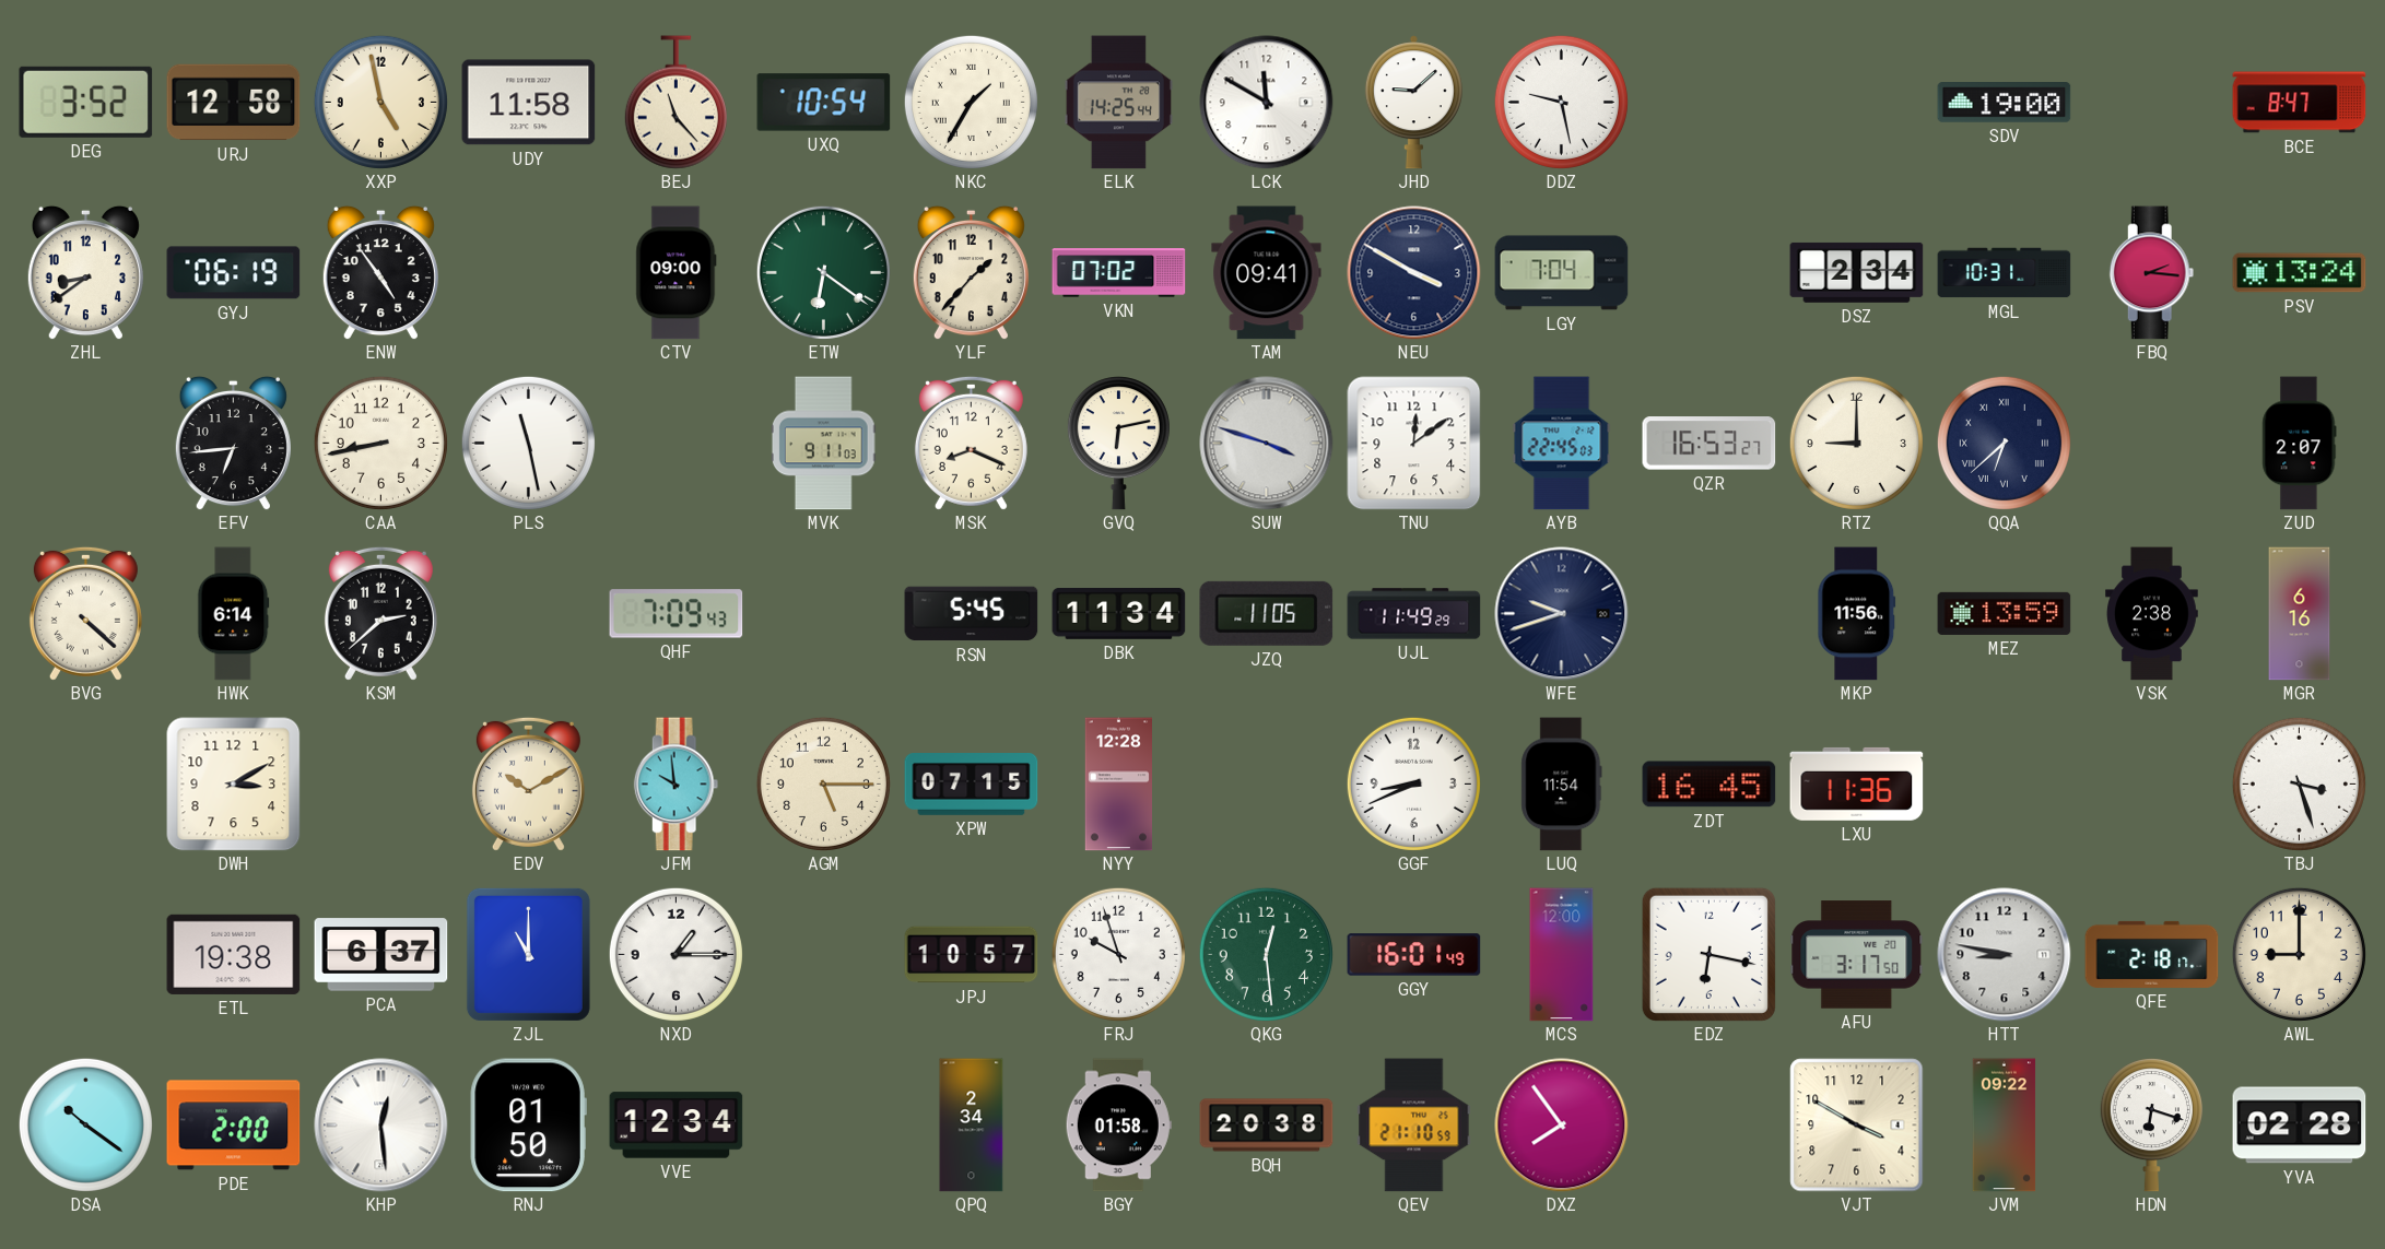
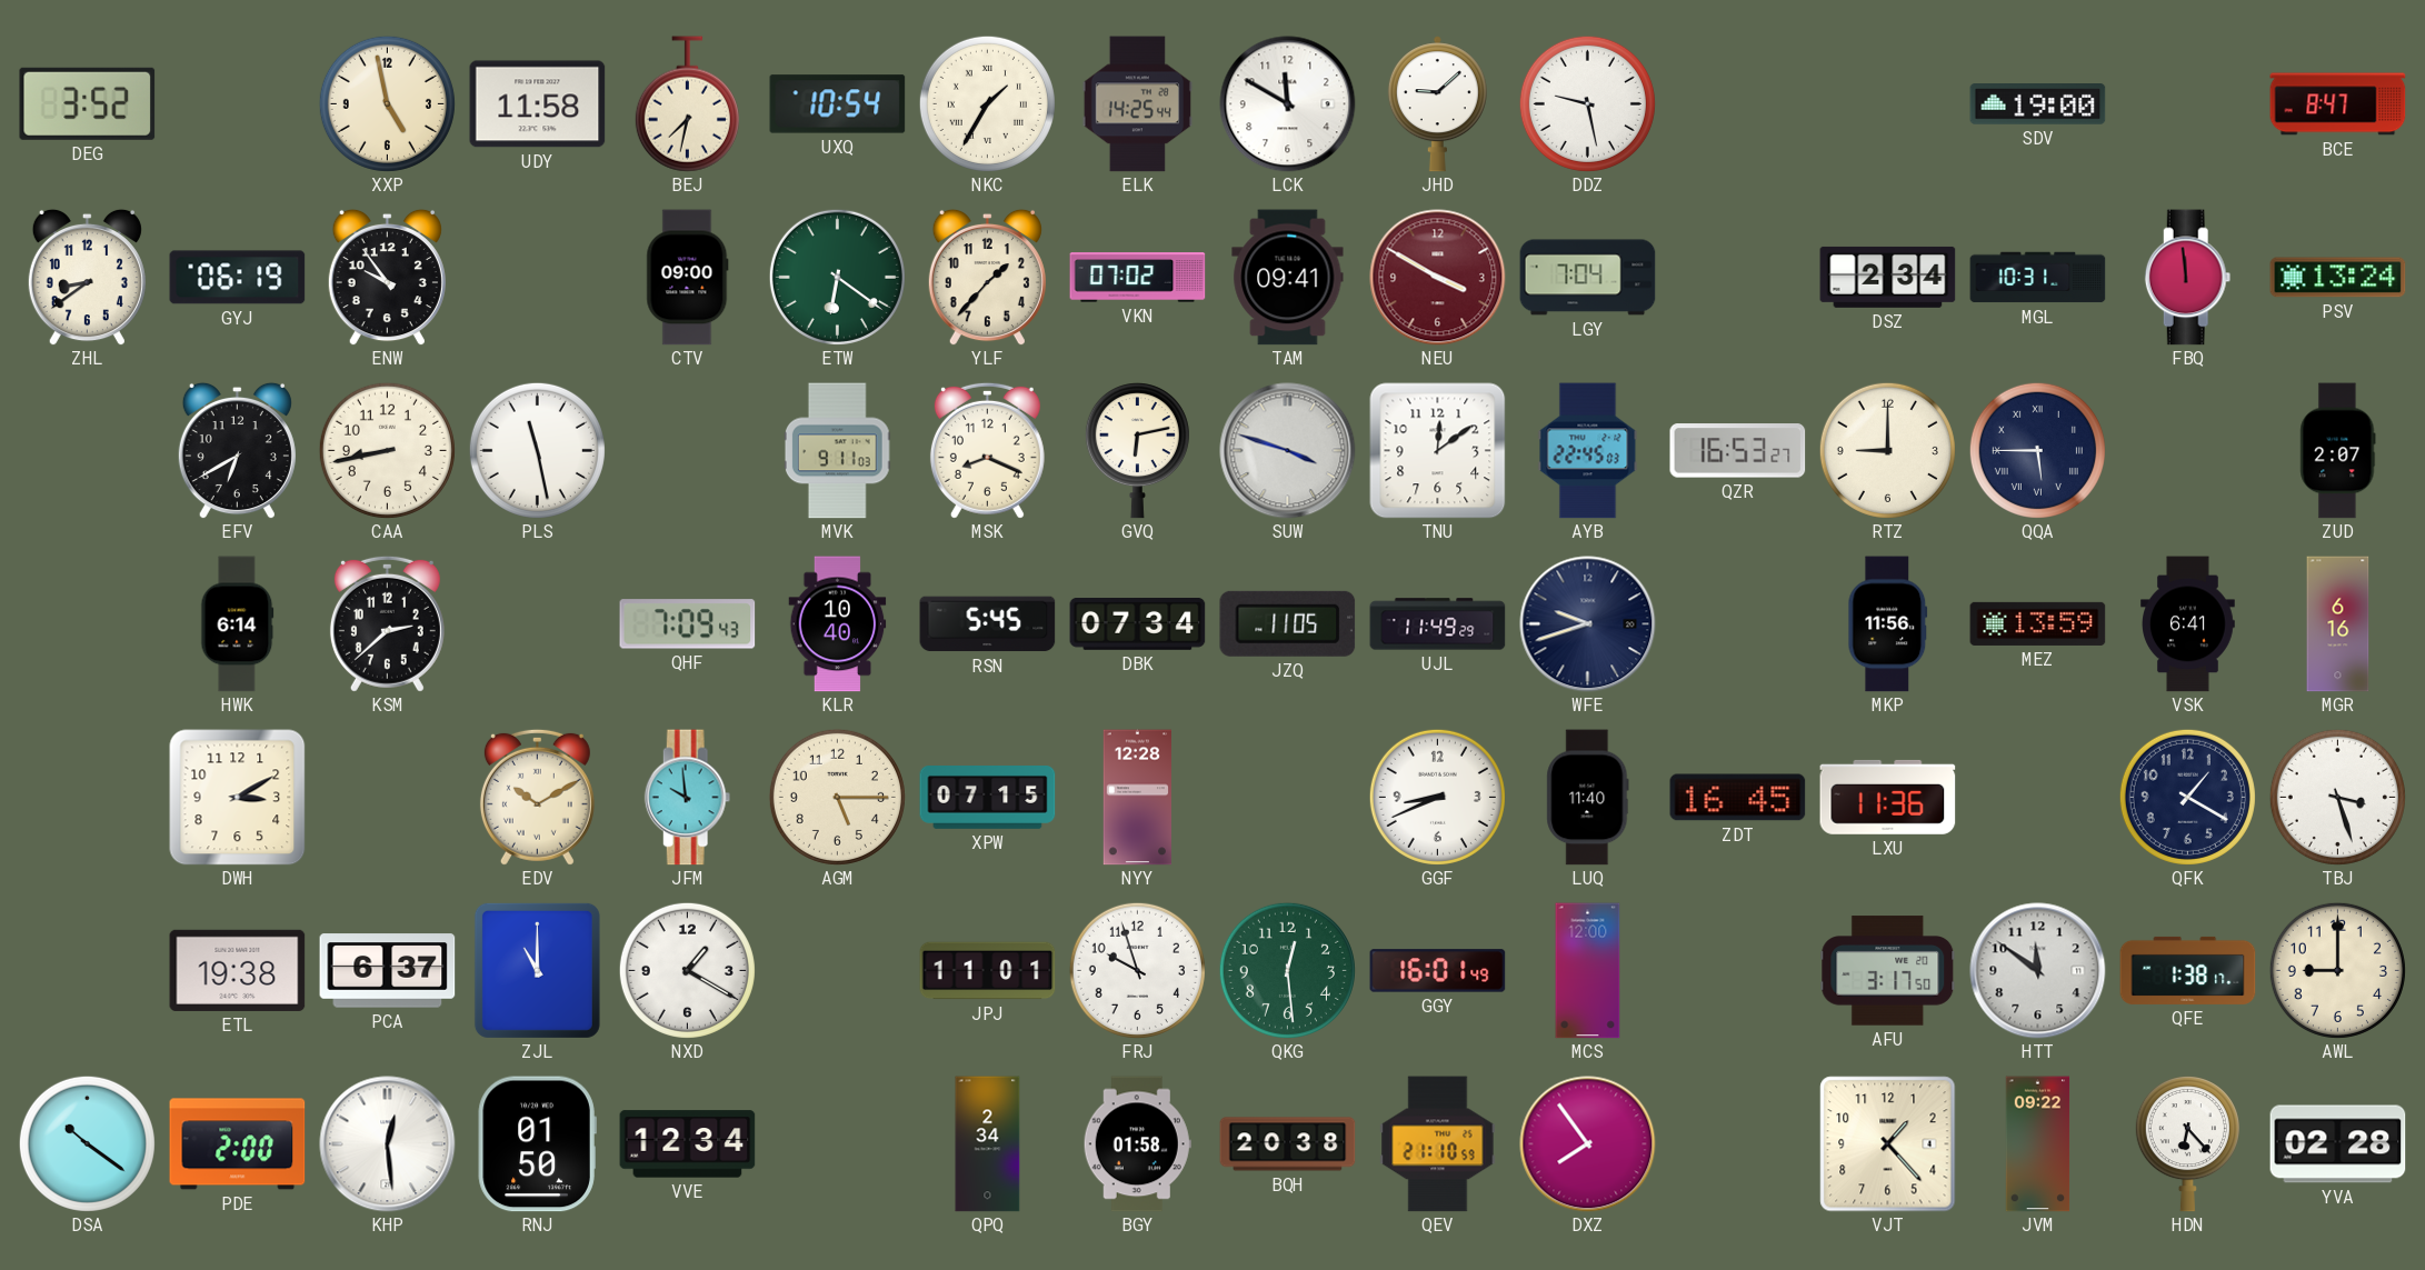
URJ: 12:58 -> none (234, 103)
BEJ: 11:23 -> 7:32 (687, 104)
ENW: 4:54 -> 9:54 (387, 277)
NEU dial: navy -> burgundy (1438, 278)
FBQ: 2:16 -> 11:59 (2188, 278)
EFV: 6:44 -> 6:40 (237, 450)
QQA: 6:38 -> 5:45 (2037, 450)
BVG: 4:22 -> none (85, 613)
KLR: none -> 10:40 (838, 624)
DBK: 11:34 -> 07:34 (1138, 624)
VSK: 2:38 -> 6:41 (2188, 624)
LUQ: 11:54 -> 11:40 (1588, 798)
QFK: none -> 1:20 (2187, 797)
NXD: 1:15 -> 1:20 (687, 970)
JPJ: 10:57 -> 11:01 (988, 971)
EDZ: 6:17 -> none (1708, 954)
HTT: 8:47 -> 11:51 (2038, 971)
QFE: 2:18 -> 1:38 (2188, 970)
VJT: 3:50 -> 1:23 (1888, 1144)
HDN: 6:18 -> 6:23 (2187, 1144)
